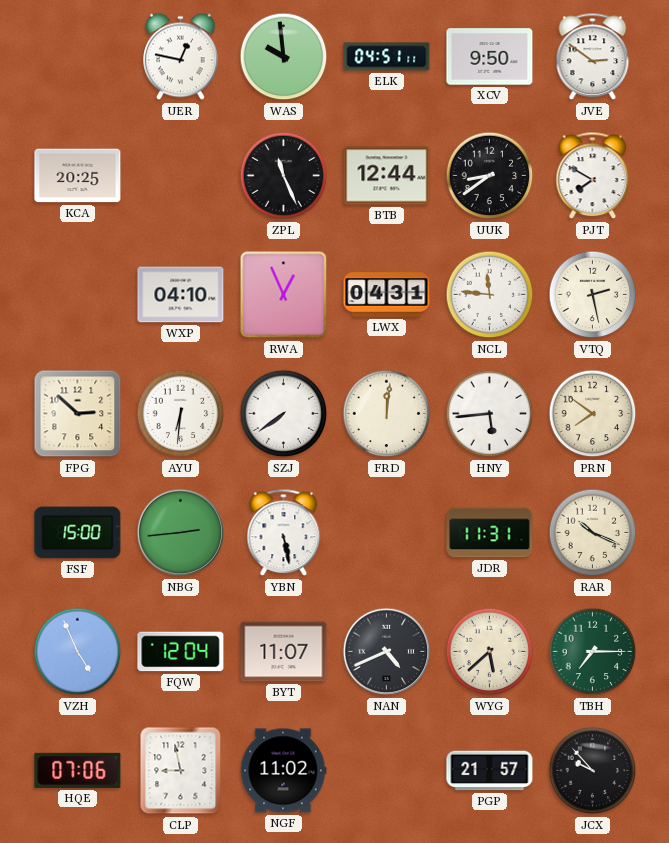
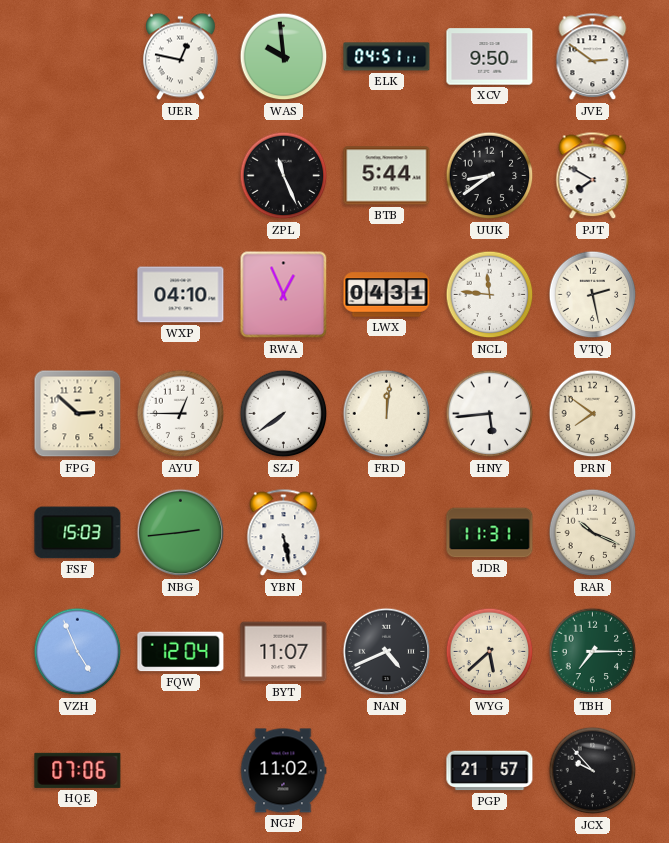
KCA: 20:25 -> none (78, 176)
BTB: 12:44 -> 5:44 (387, 176)
AYU: 6:31 -> 12:45 (181, 414)
FSF: 15:00 -> 15:03 (78, 533)
CLP: 8:58 -> none (181, 771)
